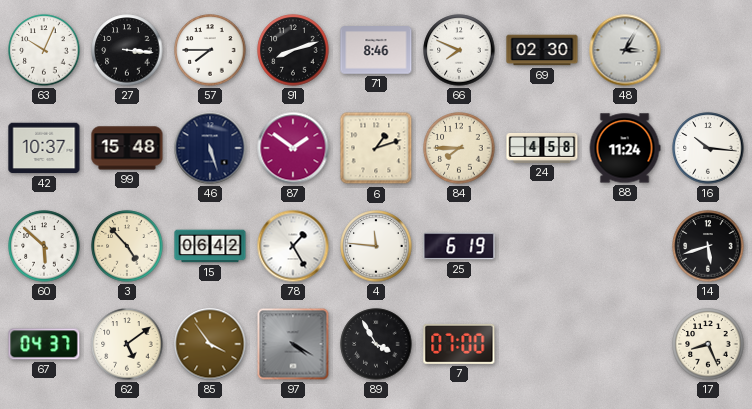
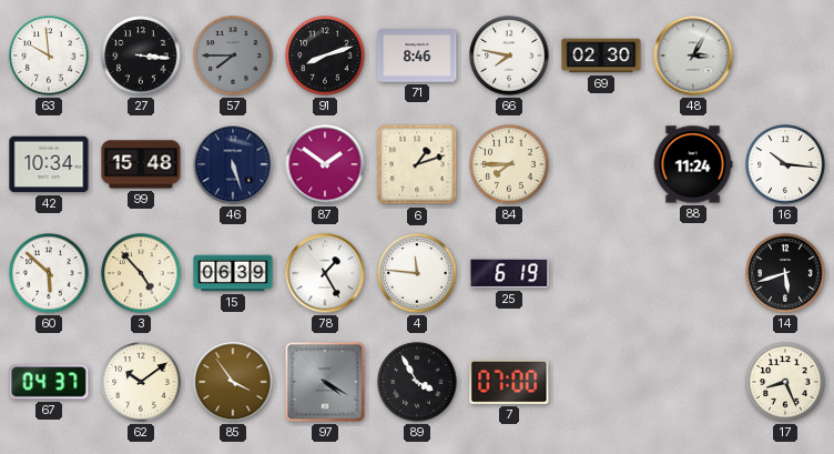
63: 10:04 -> 9:59 (49, 56)
57 dial: white -> grey (233, 56)
66: 7:49 -> 7:47 (509, 56)
42: 10:37 -> 10:34 (49, 164)
24: 4:58 -> none (542, 149)
15: 06:42 -> 06:39 (233, 273)
62: 5:09 -> 10:09 (141, 382)
